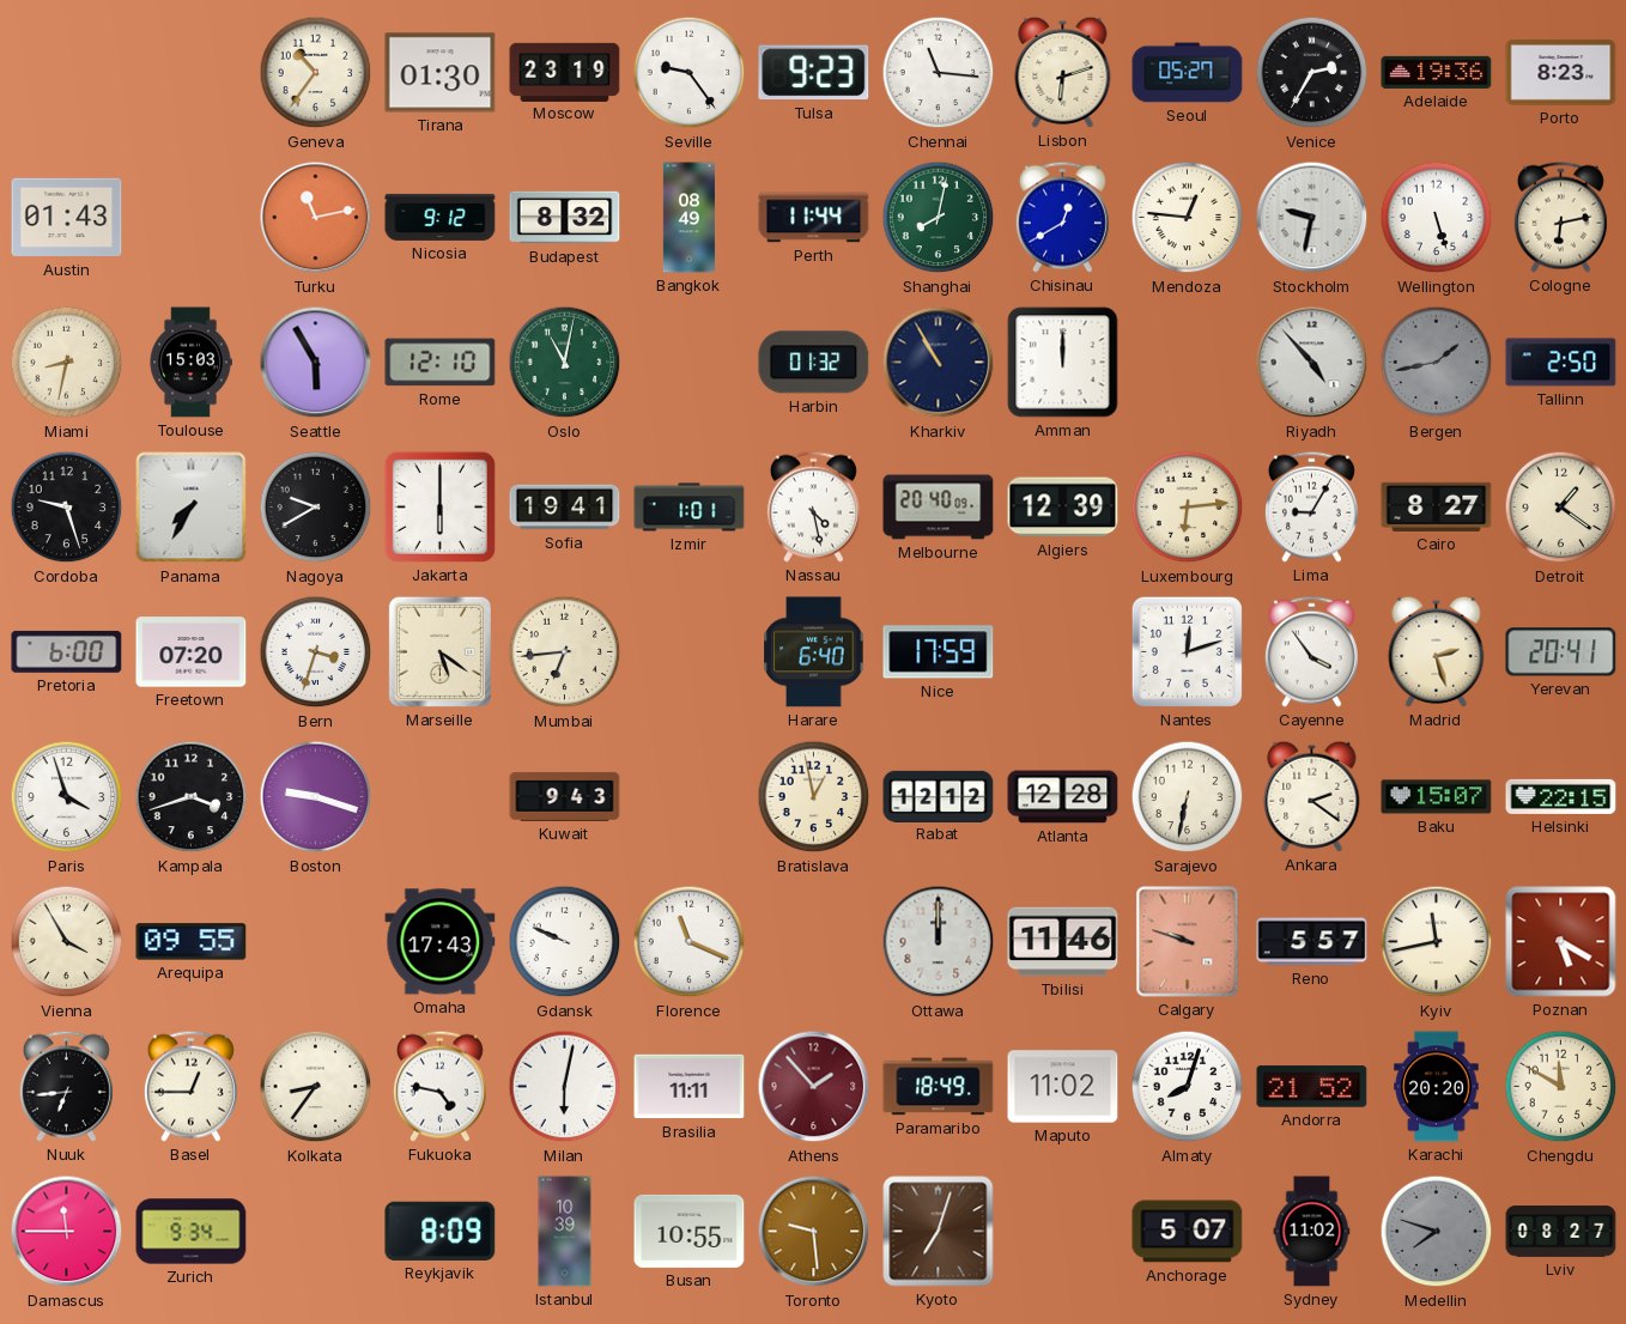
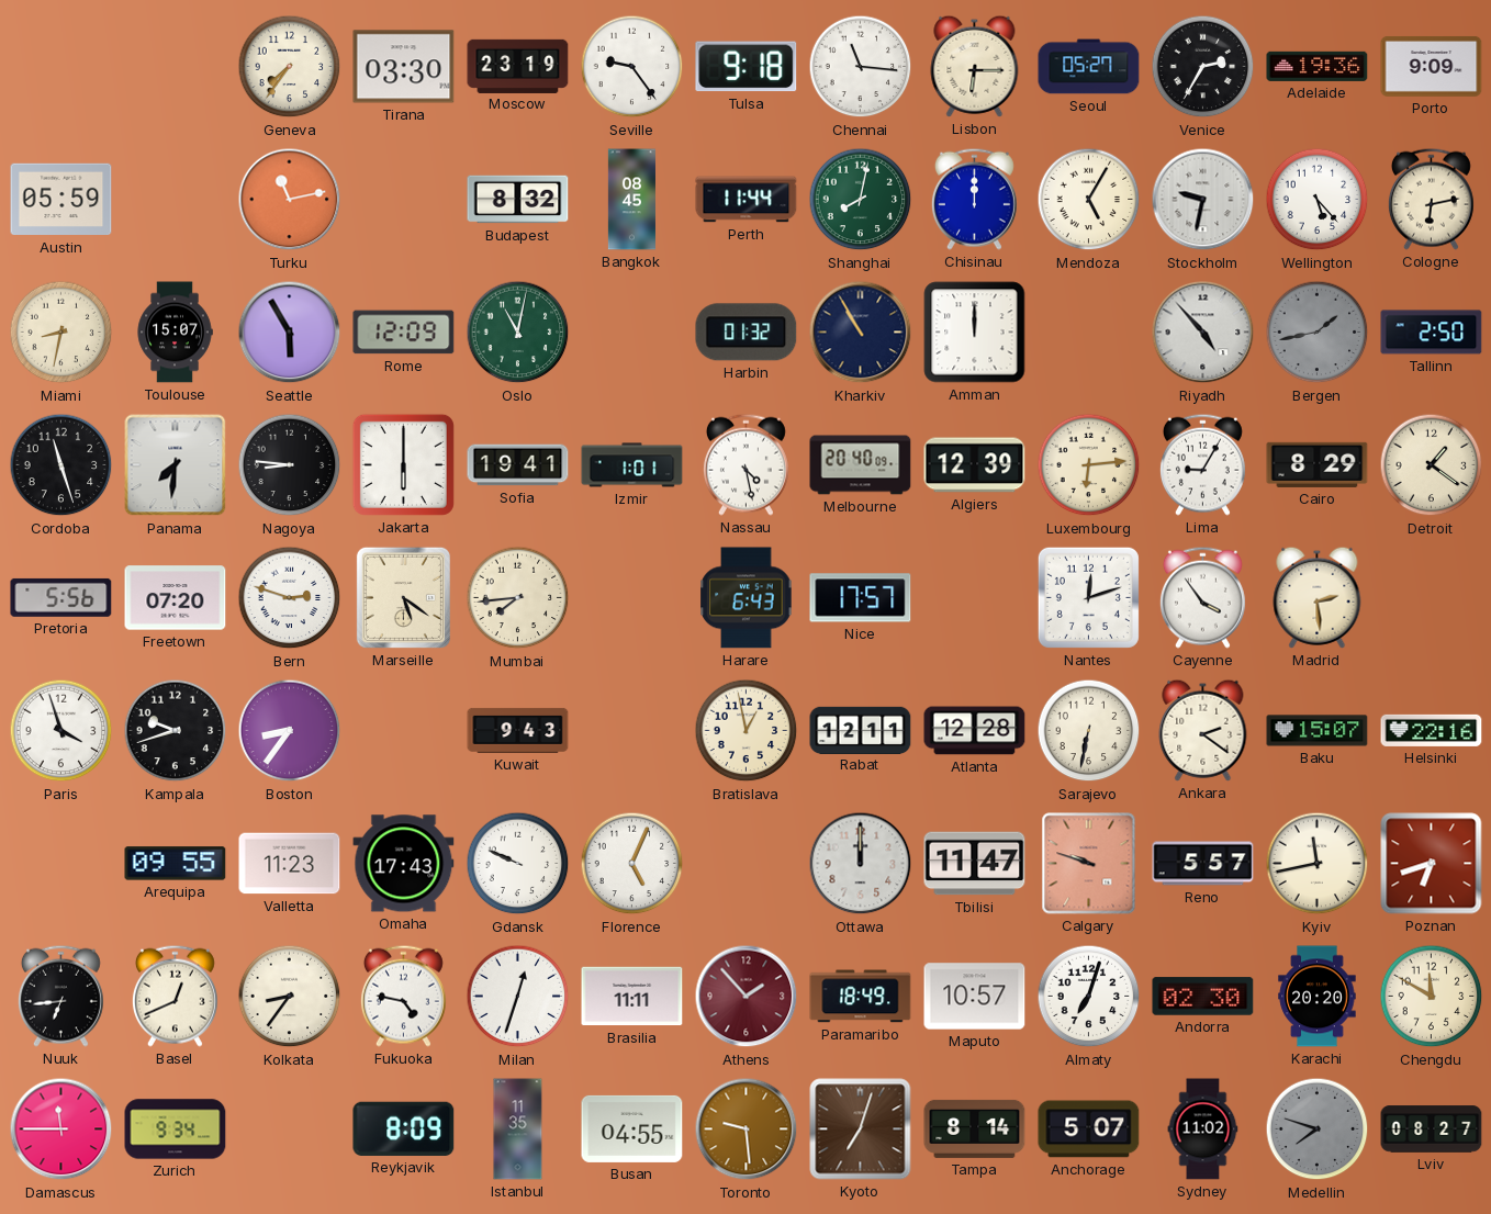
Geneva: 10:36 -> 7:36 (290, 67)
Tirana: 01:30 -> 03:30 (404, 67)
Tulsa: 9:23 -> 9:18 (747, 67)
Lisbon: 6:12 -> 6:15 (975, 66)
Porto: 8:23 -> 9:09 (1432, 66)
Austin: 01:43 -> 05:59 (61, 200)
Nicosia: 9:12 -> none (441, 217)
Bangkok: 08:49 -> 08:45 (631, 200)
Chisinau: 12:40 -> 12:00 (974, 199)
Mendoza: 12:46 -> 5:05 (1089, 200)
Wellington: 5:27 -> 5:23 (1318, 200)
Toulouse: 15:03 -> 15:07 (175, 333)
Rome: 12:10 -> 12:09 (404, 333)
Cordoba: 9:27 -> 11:27 (61, 465)
Panama: 7:35 -> 7:31 (176, 465)
Nagoya: 9:40 -> 8:46 (290, 465)
Cairo: 8:27 -> 8:29 (1318, 464)
Pretoria: 6:00 -> 5:56 (61, 597)
Bern: 3:33 -> 2:48 (290, 598)
Mumbai: 6:44 -> 7:44 (518, 598)
Harare: 6:40 -> 6:43 (747, 598)
Nice: 17:59 -> 17:57 (861, 598)
Madrid: 2:27 -> 2:29 (1318, 597)
Yerevan: 20:41 -> none (1561, 652)
Kampala: 3:42 -> 9:42 (176, 731)
Boston: 9:18 -> 8:36 (290, 731)
Rabat: 12:12 -> 12:11 (861, 730)
Helsinki: 22:15 -> 22:16 (1432, 730)
Vienna: 3:55 -> none (67, 942)
Valletta: none -> 11:23 (290, 864)
Florence: 11:19 -> 5:04 (632, 864)
Tbilisi: 11:46 -> 11:47 (975, 864)
Poznan: 5:20 -> 6:42 (1432, 864)
Basel: 12:45 -> 12:41 (175, 996)
Milan: 6:02 -> 12:33 (518, 997)
Maputo: 11:02 -> 10:57 (975, 997)
Almaty: 8:03 -> 7:03 (1089, 997)
Andorra: 21:52 -> 02:30 (1203, 997)
Istanbul: 10:39 -> 11:35 (518, 1129)
Busan: 10:55 -> 04:55 (632, 1128)
Tampa: none -> 8:14 (975, 1128)
